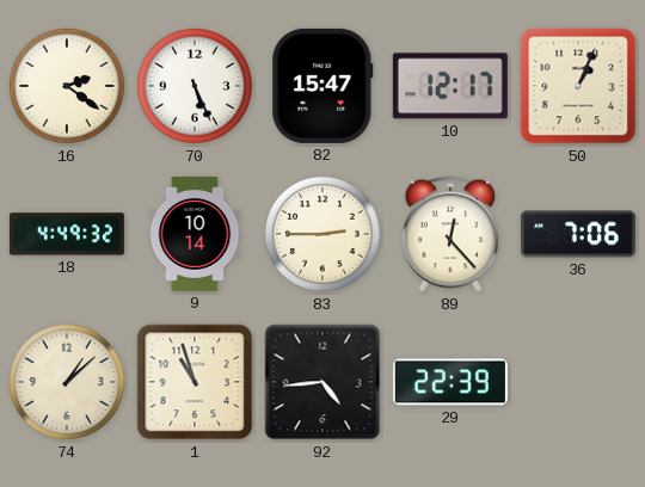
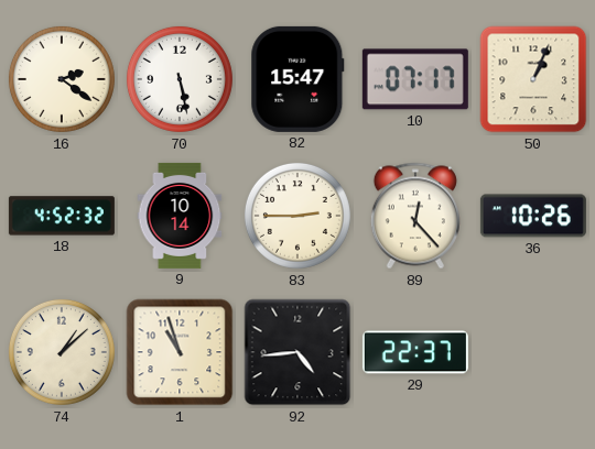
70: 5:26 -> 5:28 (180, 79)
10: 12:17 -> 07:17 (415, 79)
18: 4:49 -> 4:52 (62, 216)
36: 7:06 -> 10:26 (533, 216)
29: 22:39 -> 22:37 (415, 352)
